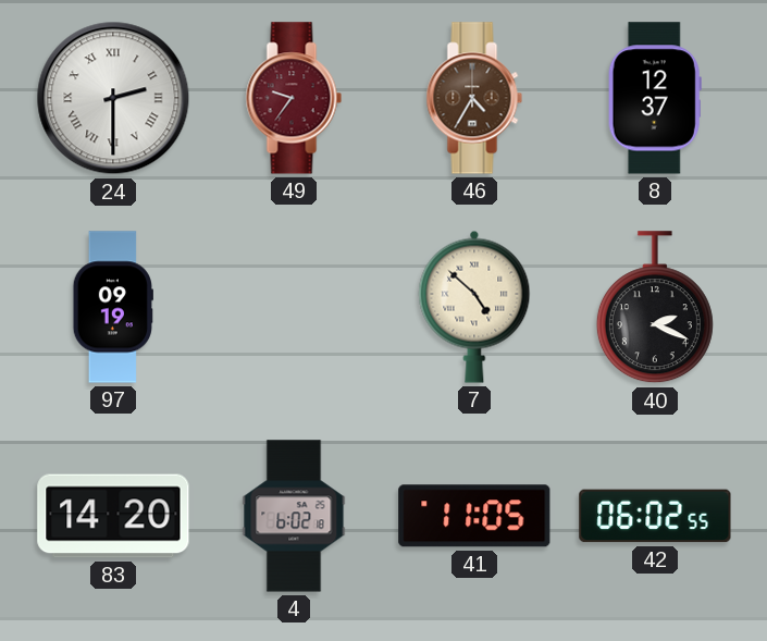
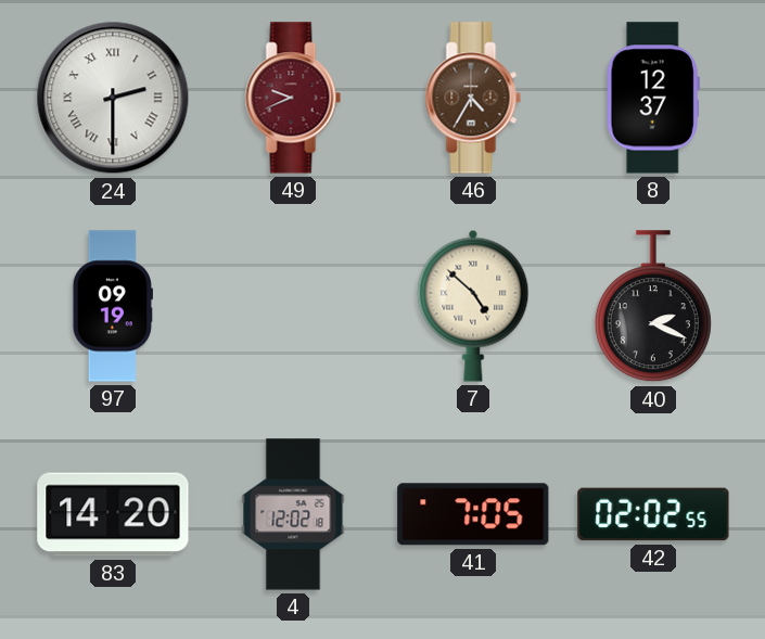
49: 9:36 -> 9:41 (293, 98)
4: 6:02 -> 12:02 (293, 514)
41: 11:05 -> 7:05 (473, 514)
42: 06:02 -> 02:02 (653, 514)
